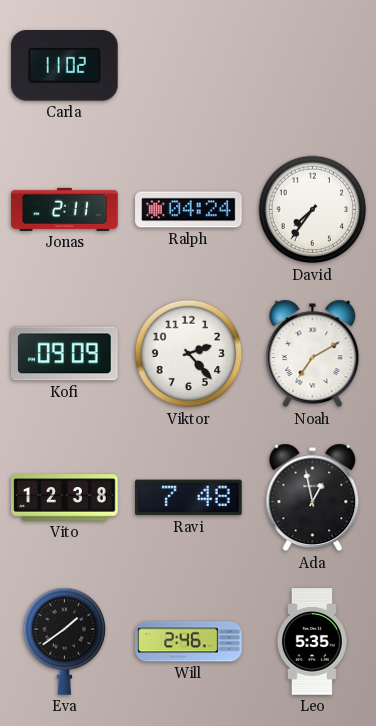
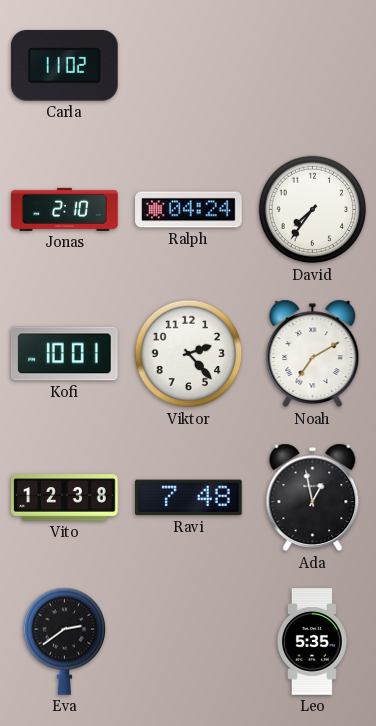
Jonas: 2:11 -> 2:10 (65, 209)
Kofi: 09:09 -> 10:01 (65, 354)
Eva: 1:39 -> 2:39 (65, 641)
Will: 2:46 -> none (189, 642)
